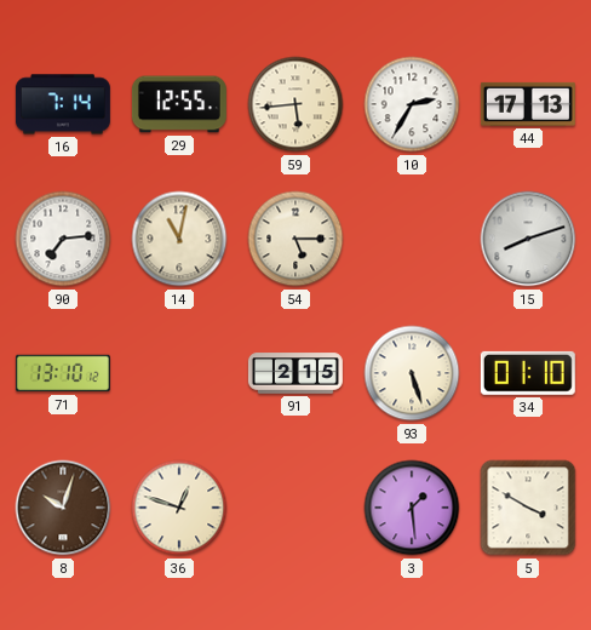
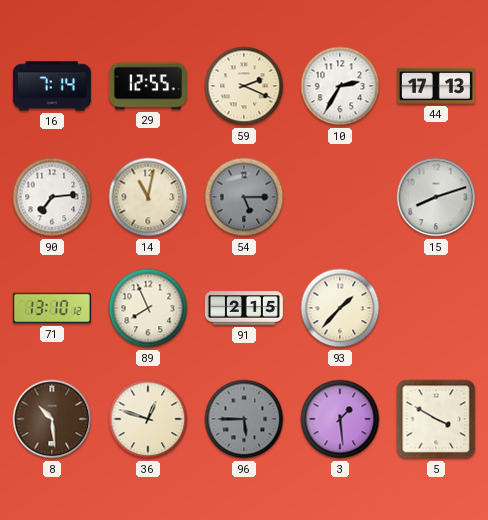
59: 5:44 -> 2:19 (244, 86)
54 dial: cream -> grey (244, 197)
89: none -> 7:56 (148, 308)
93: 5:27 -> 1:37 (340, 308)
34: 01:10 -> none (528, 373)
8: 10:03 -> 10:29 (52, 419)
96: none -> 5:45 (244, 419)
